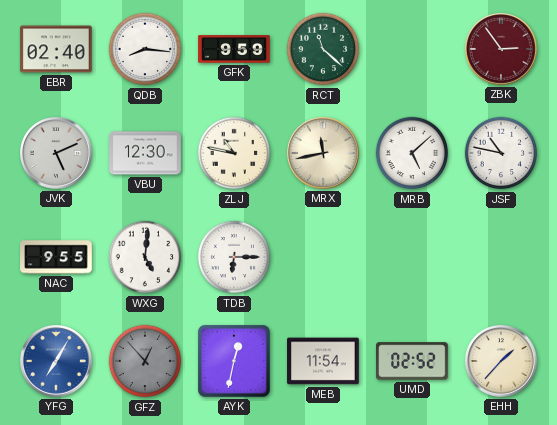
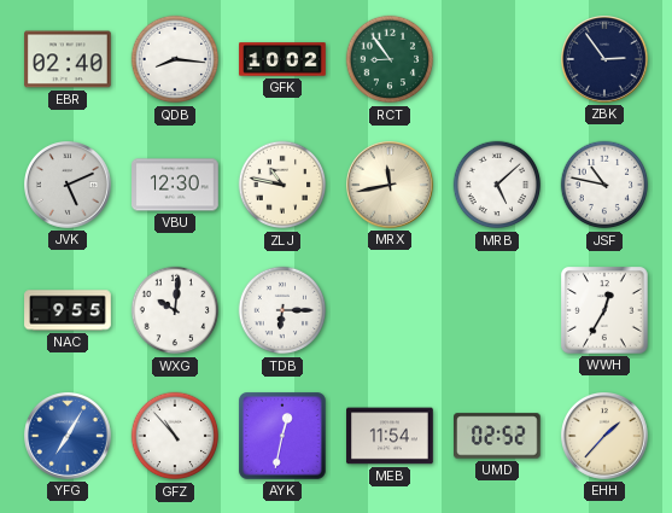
GFK: 9:59 -> 10:02 (282, 59)
RCT: 11:22 -> 8:54 (390, 59)
ZBK dial: burgundy -> navy (606, 60)
WXG: 5:01 -> 10:01 (175, 310)
WWH: none -> 12:35 (604, 310)
GFZ: 12:53 -> 10:53 (175, 436)
GFZ dial: grey -> white (175, 436)
